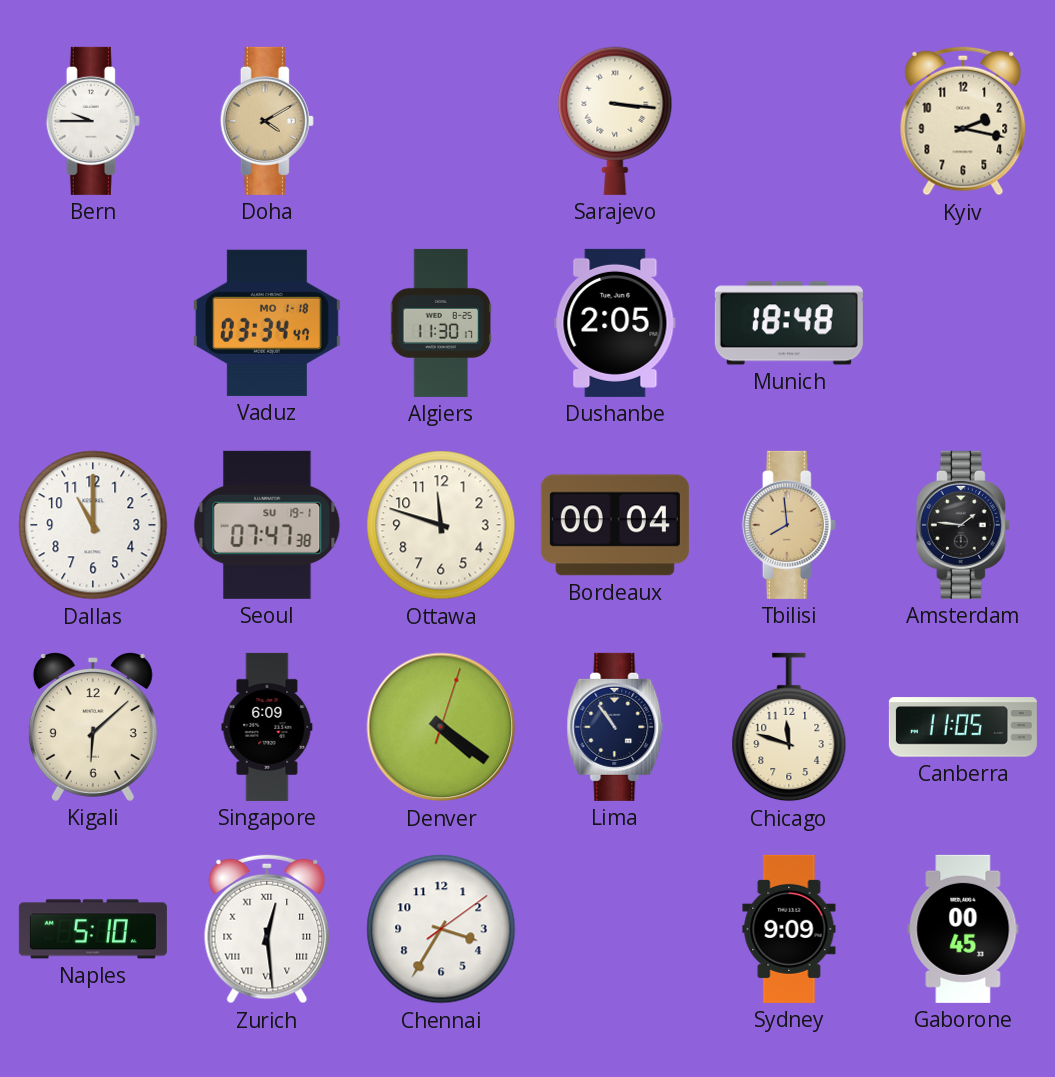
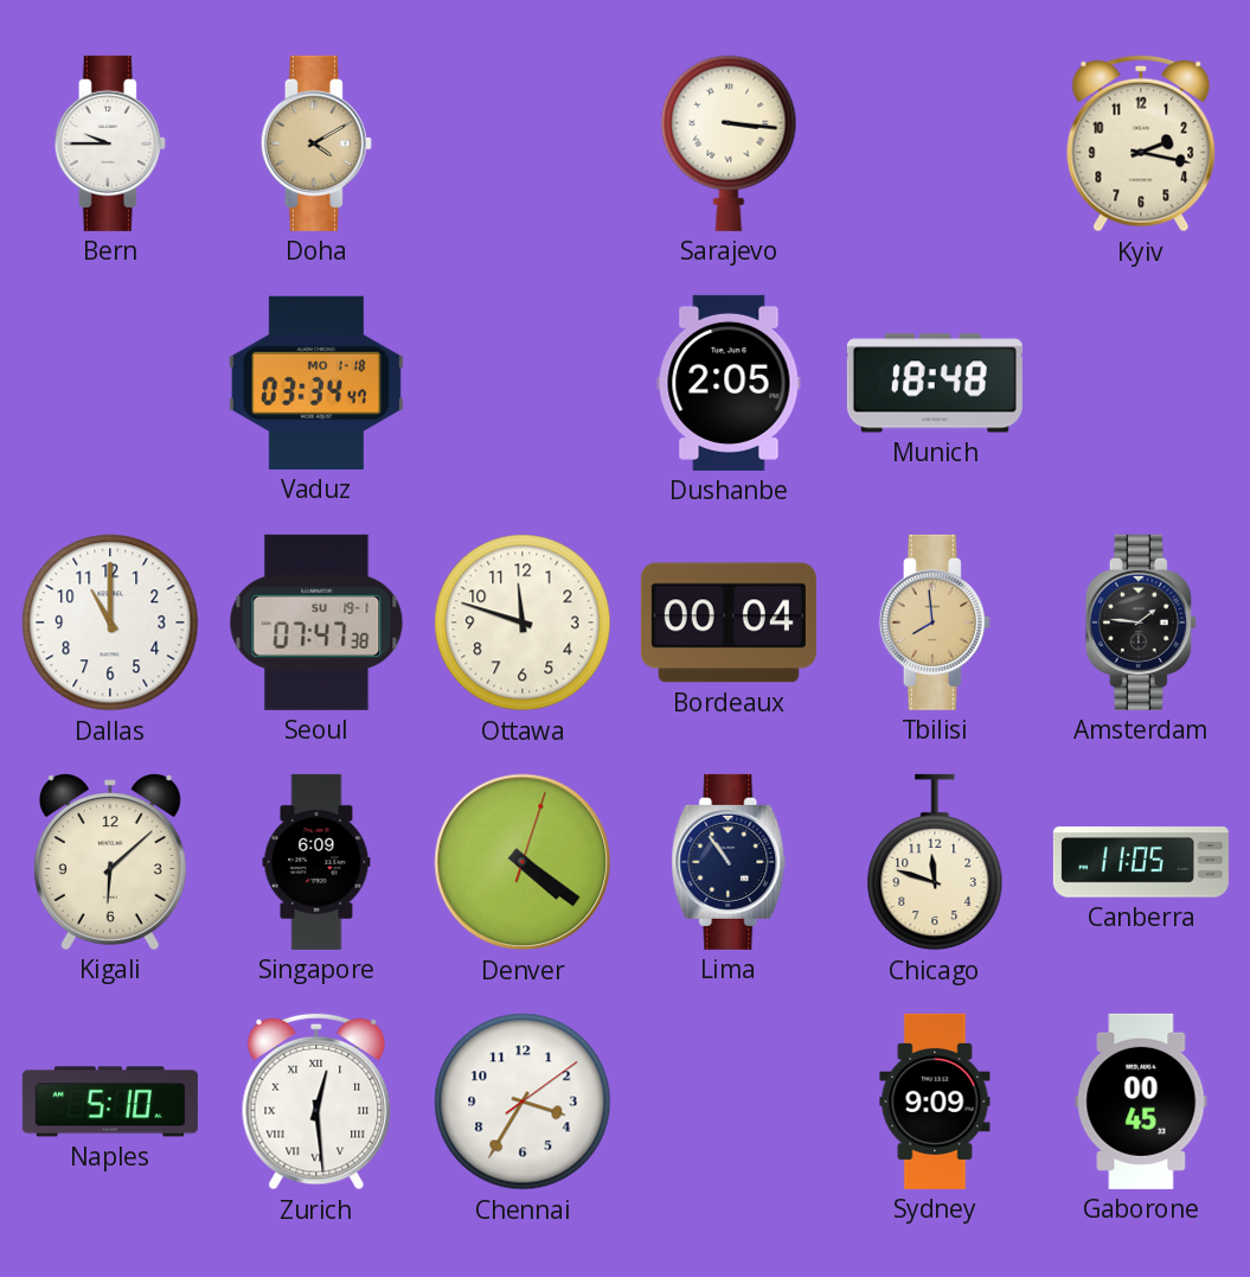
Algiers: 11:30 -> none (440, 323)
